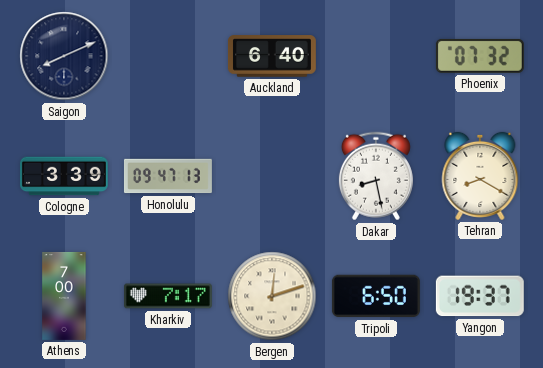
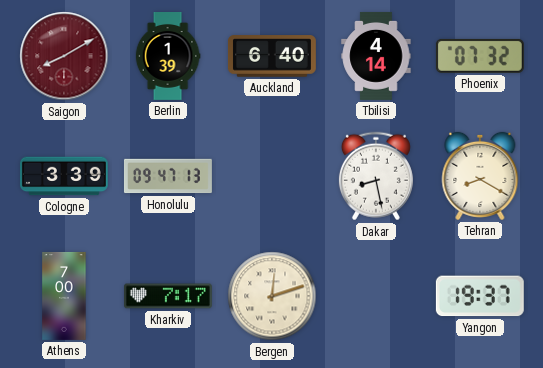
Saigon: 8:11 -> 8:10 (64, 56)
Saigon dial: navy -> burgundy (64, 56)
Berlin: none -> 1:39 (168, 57)
Tbilisi: none -> 4:14 (376, 56)
Tripoli: 6:50 -> none (376, 296)
